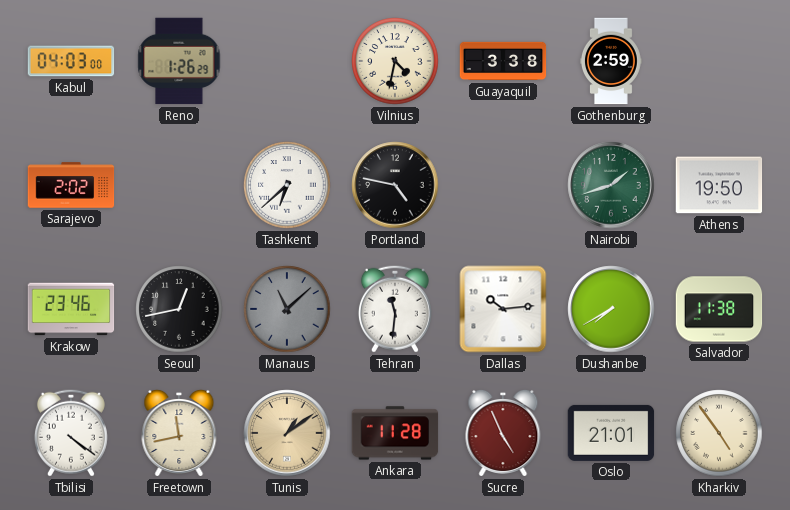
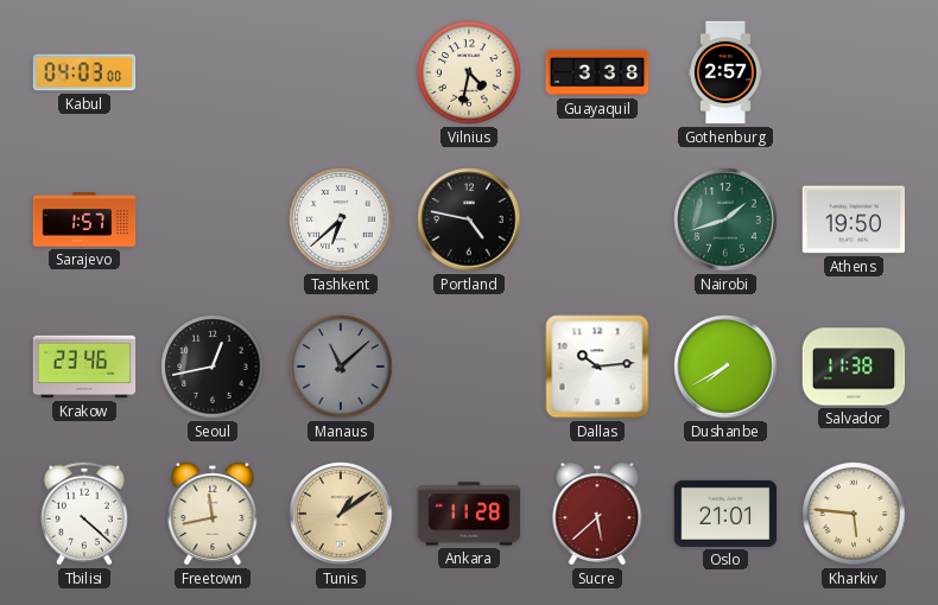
Reno: 1:26 -> none (179, 61)
Gothenburg: 2:59 -> 2:57 (725, 72)
Sarajevo: 2:02 -> 1:57 (84, 219)
Tehran: 11:31 -> none (395, 309)
Tbilisi: 4:21 -> 4:22 (84, 514)
Sucre: 4:56 -> 5:38 (597, 514)
Kharkiv: 4:54 -> 5:46 (854, 514)
